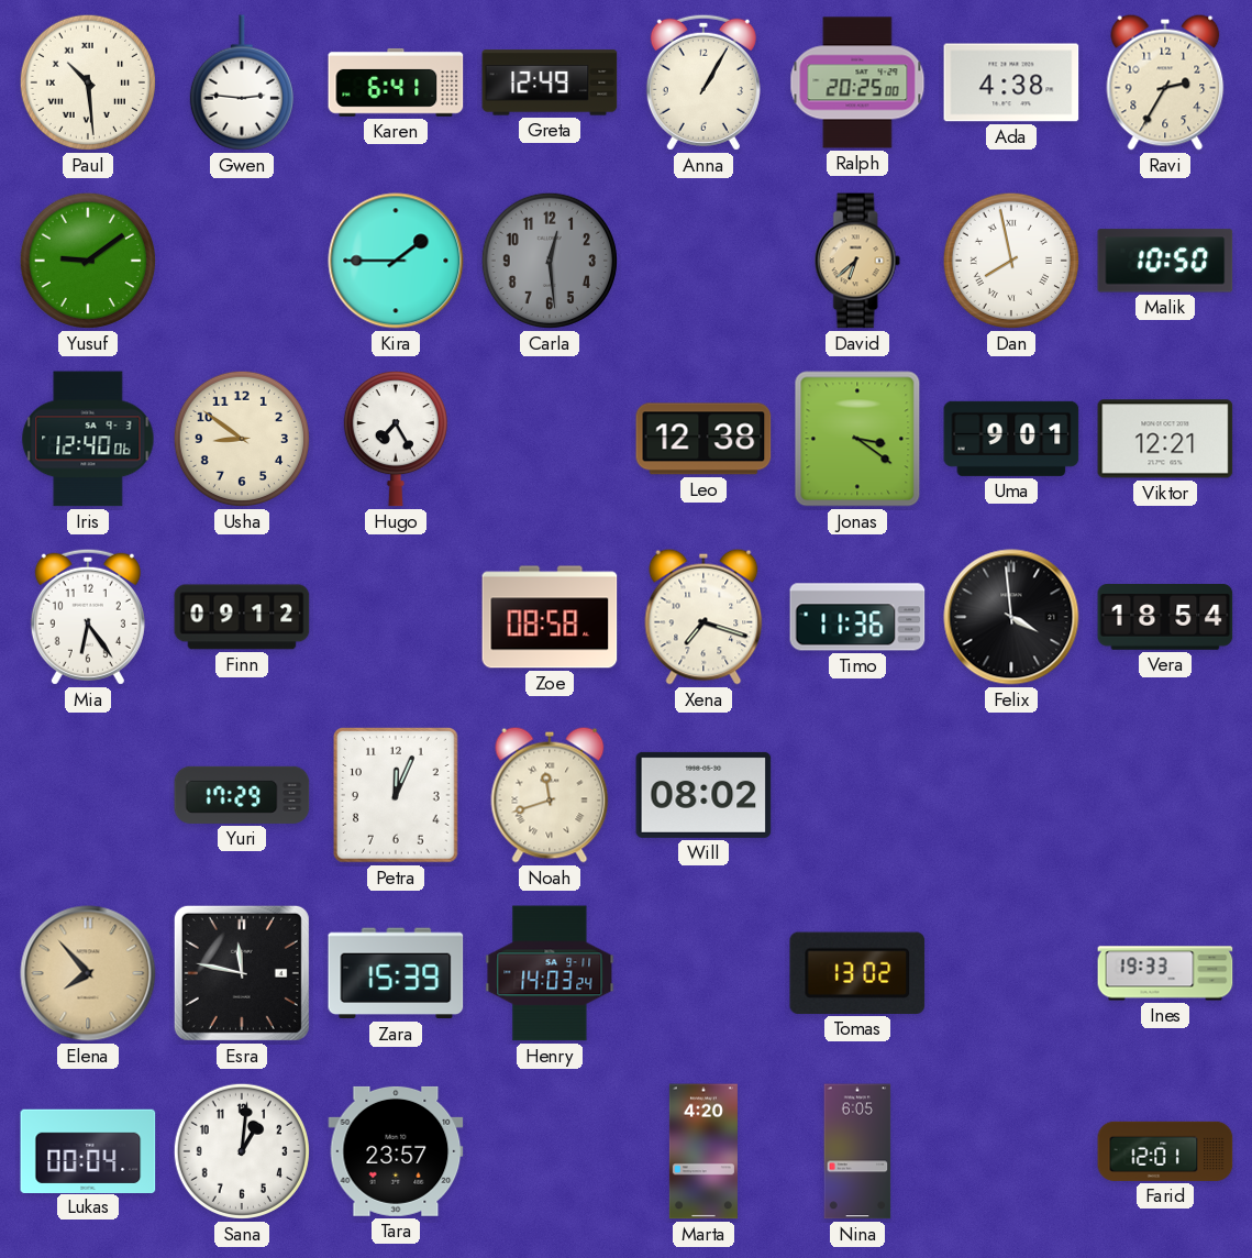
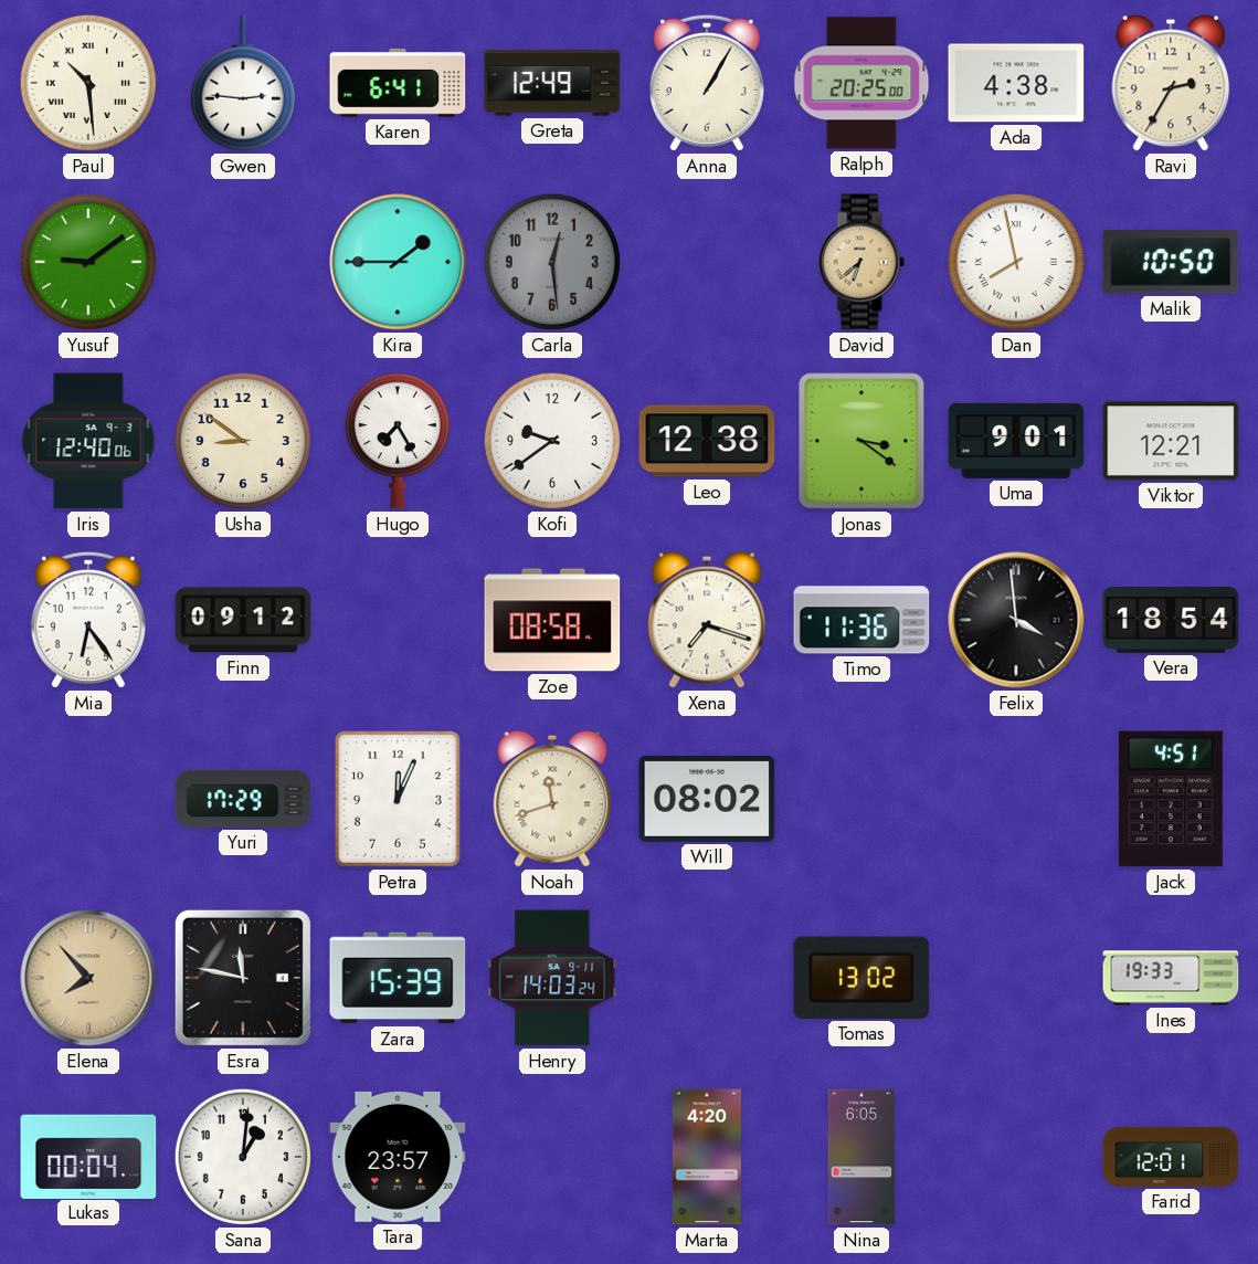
Kofi: none -> 9:39 (552, 441)
Jack: none -> 4:51 (1171, 799)
